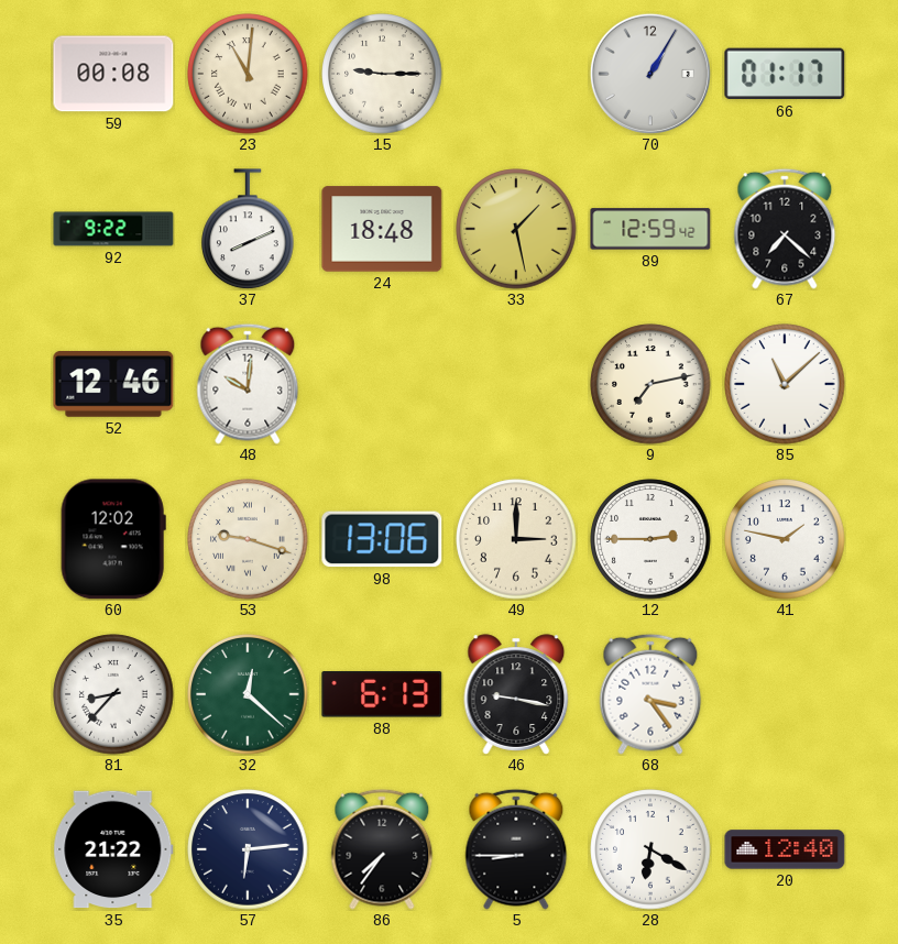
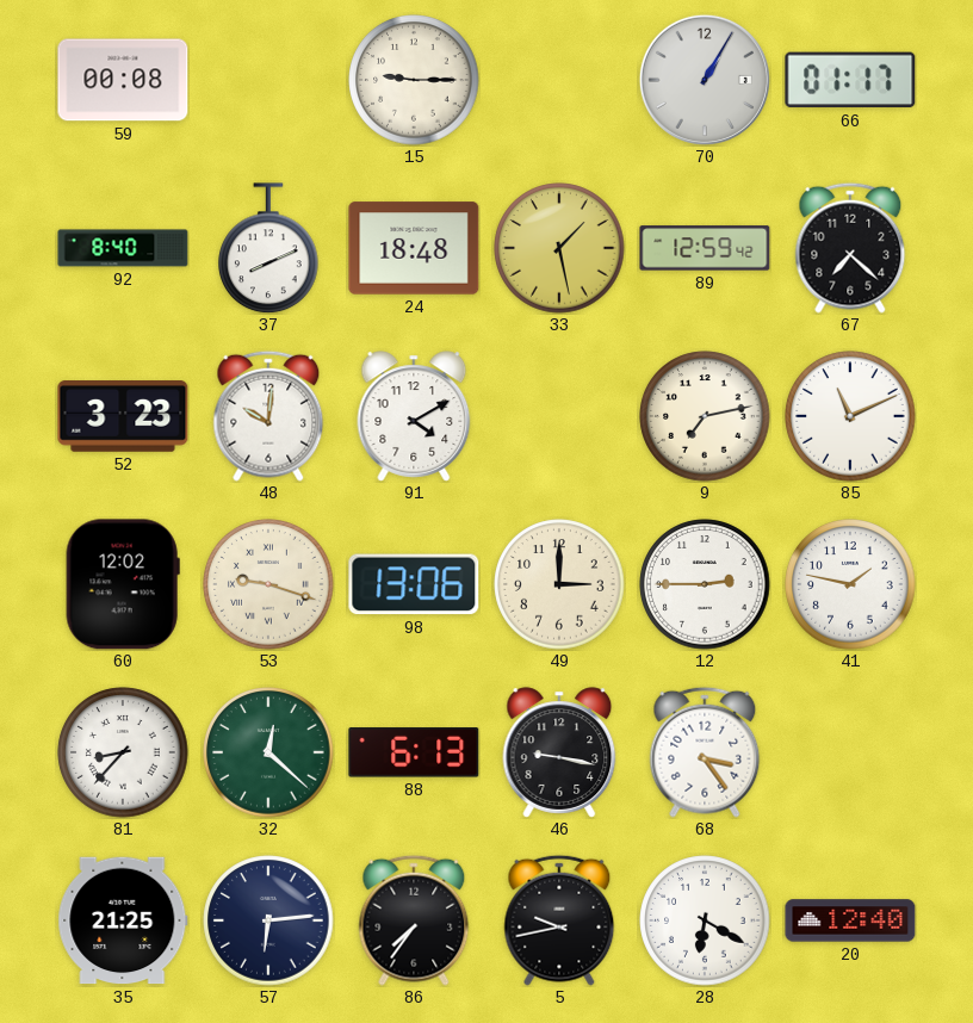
23: 11:01 -> none (248, 74)
92: 9:22 -> 8:40 (123, 248)
52: 12:46 -> 3:23 (123, 417)
91: none -> 4:10 (414, 416)
85: 11:08 -> 11:11 (850, 416)
35: 21:22 -> 21:25 (123, 920)
5: 8:45 -> 9:43 (559, 920)
